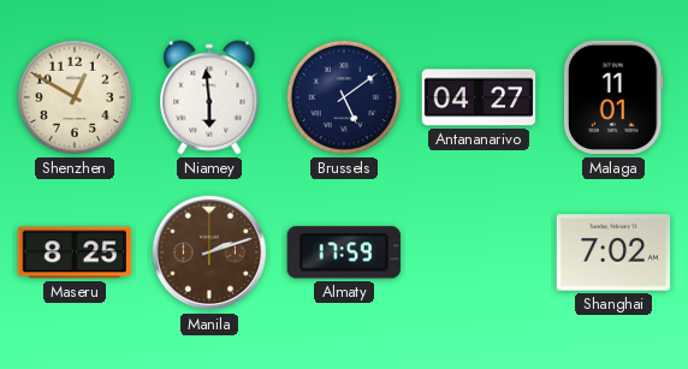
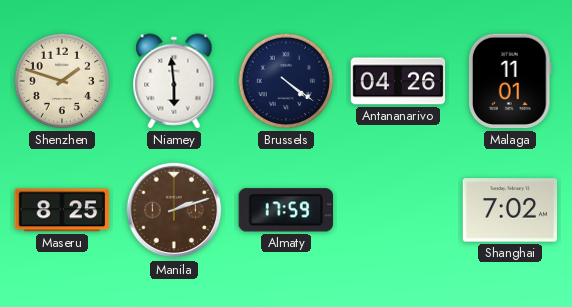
Shenzhen: 12:50 -> 1:48 (62, 81)
Brussels: 5:09 -> 4:21 (286, 81)
Antananarivo: 04:27 -> 04:26 (398, 81)
